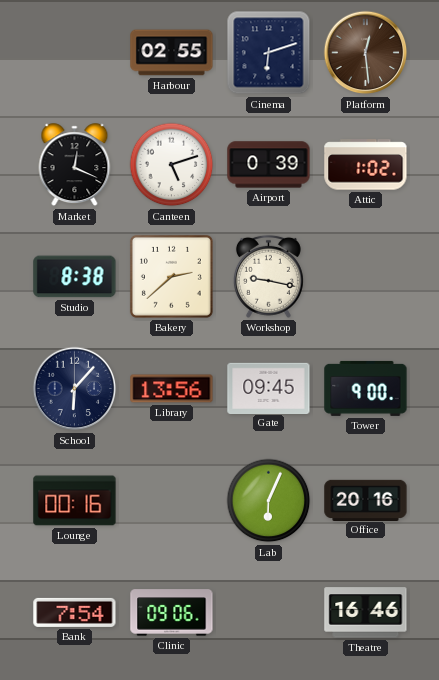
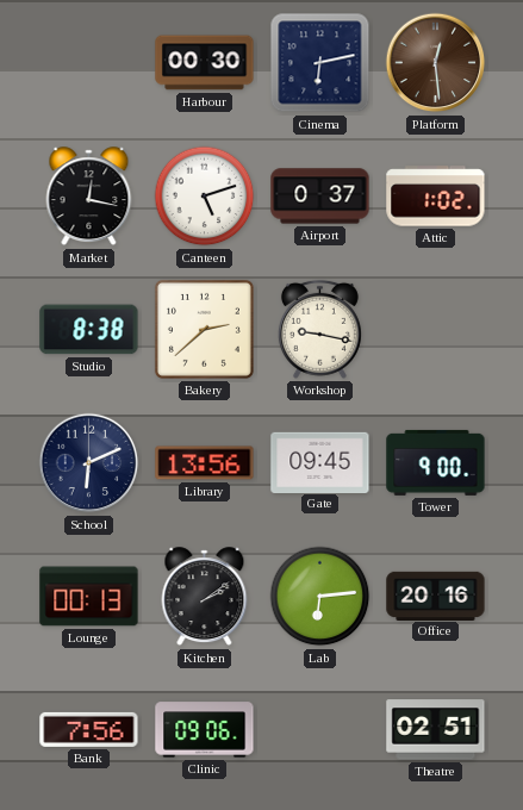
Harbour: 02:55 -> 00:30 (205, 63)
Cinema: 6:12 -> 6:13 (320, 63)
Market: 12:19 -> 12:17 (89, 197)
Airport: 0:39 -> 0:37 (320, 197)
School: 6:07 -> 6:11 (89, 463)
Lounge: 00:16 -> 00:13 (89, 597)
Kitchen: none -> 2:09 (205, 597)
Lab: 6:04 -> 6:14 (320, 597)
Bank: 7:54 -> 7:56 (89, 729)
Theatre: 16:46 -> 02:51 (436, 730)
